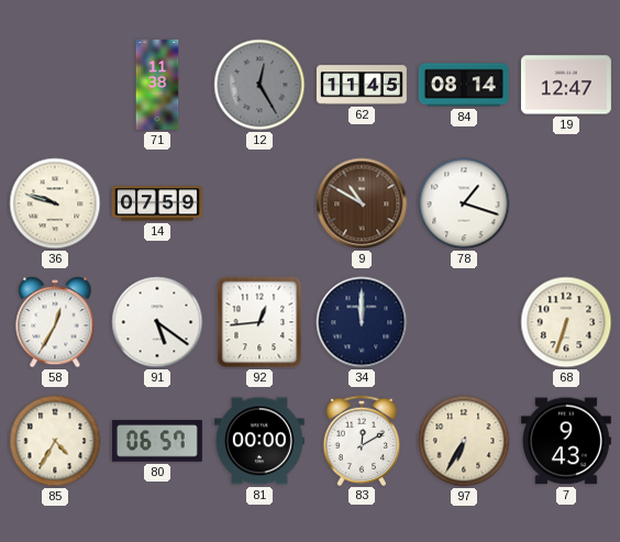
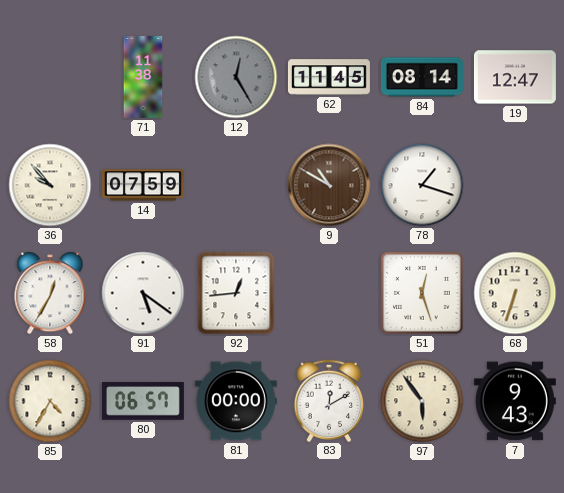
36: 9:48 -> 9:53 (50, 185)
34: 12:00 -> none (362, 322)
51: none -> 12:27 (422, 293)
97: 6:35 -> 5:54 (422, 401)
